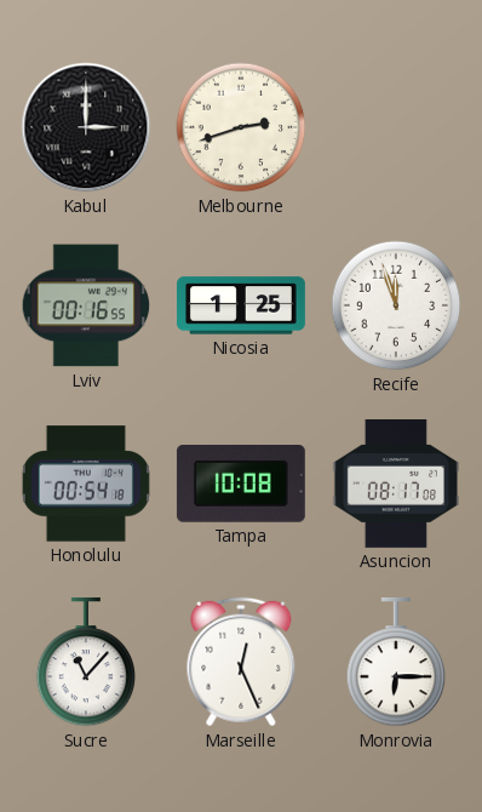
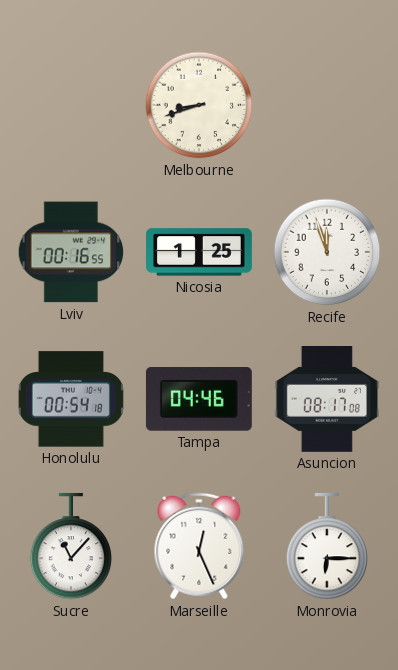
Kabul: 3:00 -> none (86, 127)
Melbourne: 2:42 -> 8:42 (199, 105)
Tampa: 10:08 -> 04:46 (199, 400)
